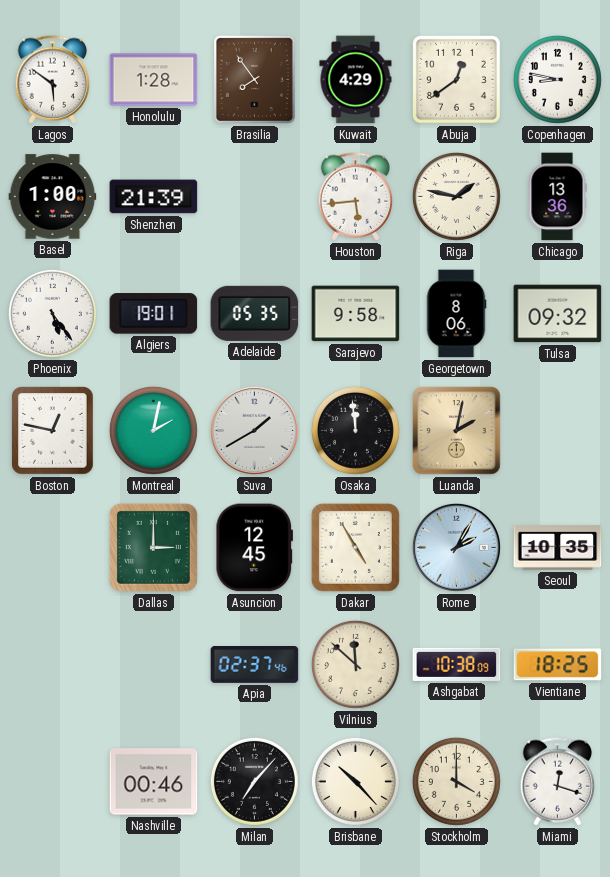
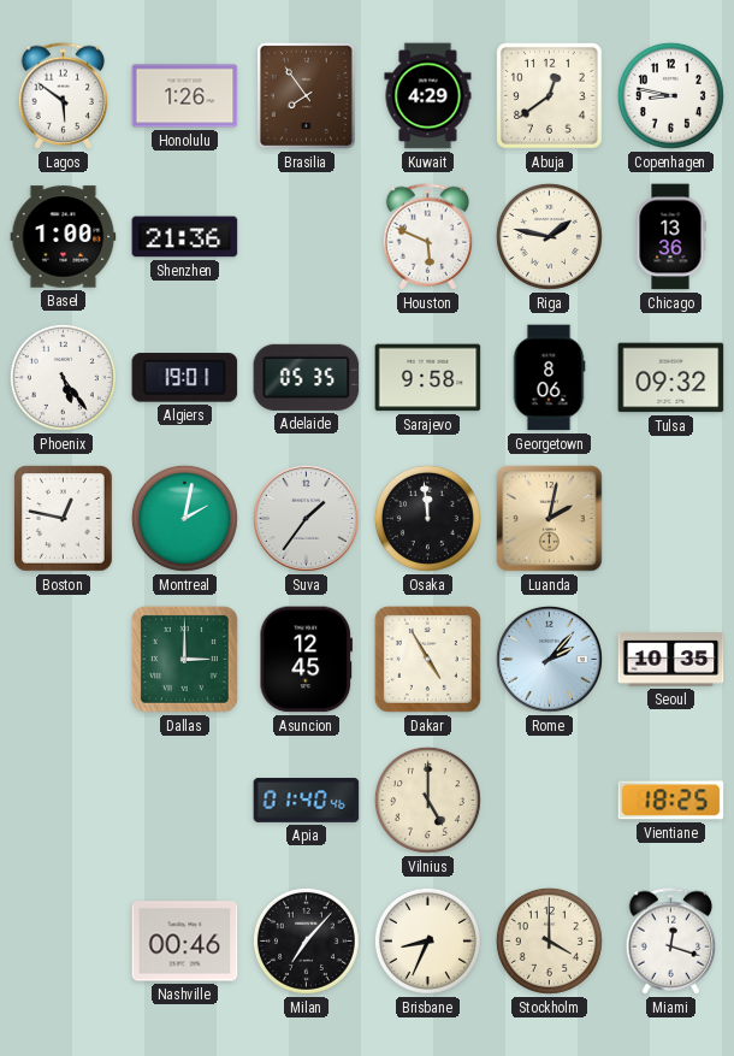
Honolulu: 1:28 -> 1:26 (185, 96)
Shenzhen: 21:39 -> 21:36 (185, 237)
Houston: 5:44 -> 5:49 (428, 237)
Suva: 1:40 -> 1:36 (306, 518)
Rome: 2:05 -> 2:07 (549, 659)
Apia: 02:37 -> 01:40 (307, 801)
Vilnius: 11:52 -> 5:00 (427, 800)
Ashgabat: 10:38 -> none (457, 664)
Brisbane: 10:23 -> 8:34 (427, 940)
